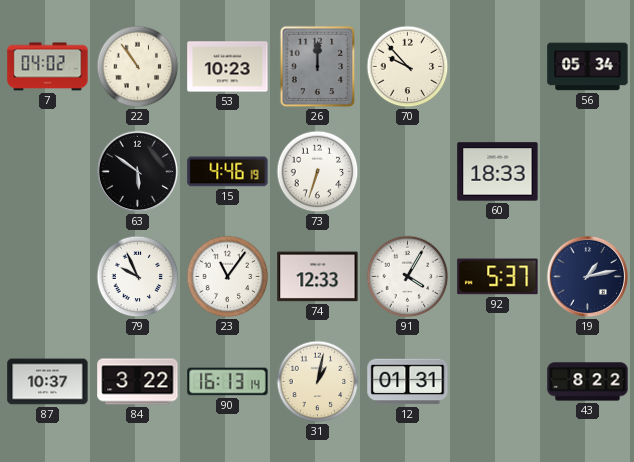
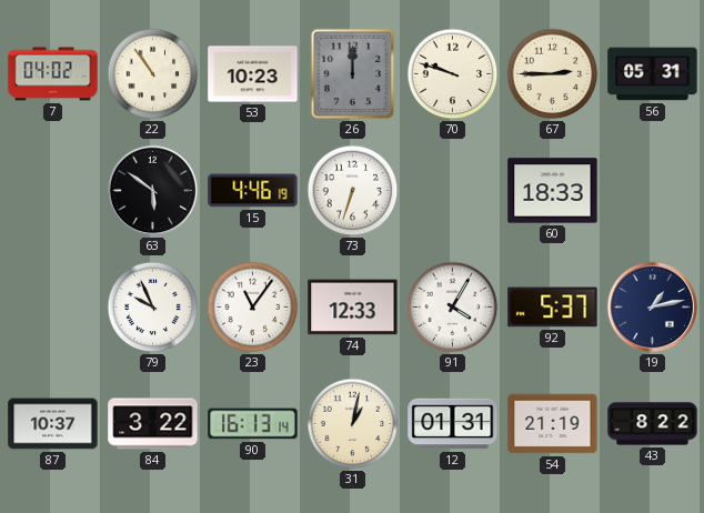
70: 9:53 -> 9:48 (453, 74)
67: none -> 2:45 (553, 74)
56: 05:34 -> 05:31 (653, 74)
54: none -> 21:19 (553, 424)
